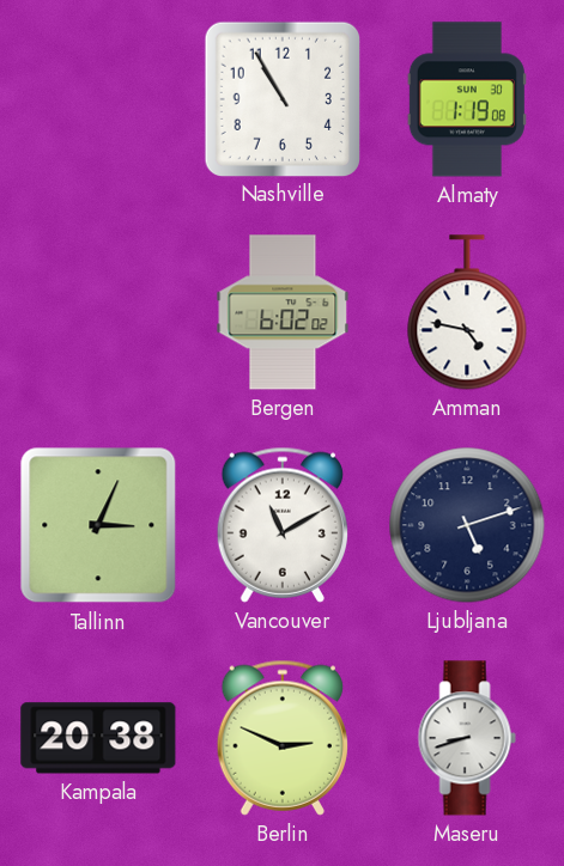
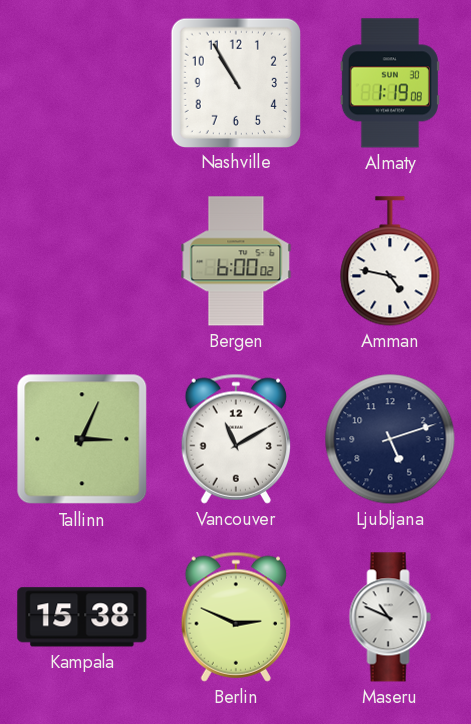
Bergen: 6:02 -> 6:00 (236, 261)
Kampala: 20:38 -> 15:38 (82, 617)
Maseru: 8:42 -> 10:49 (390, 617)
